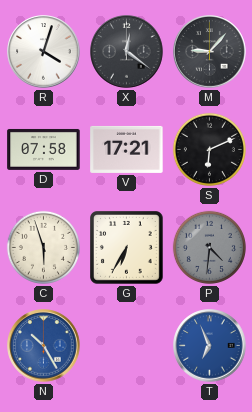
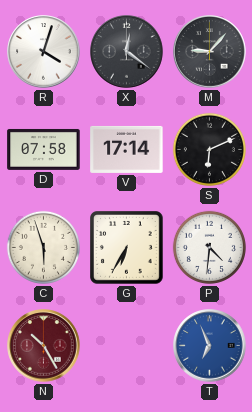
V: 17:21 -> 17:14 (127, 149)
P dial: grey -> white (209, 247)
N dial: blue -> burgundy (44, 346)
